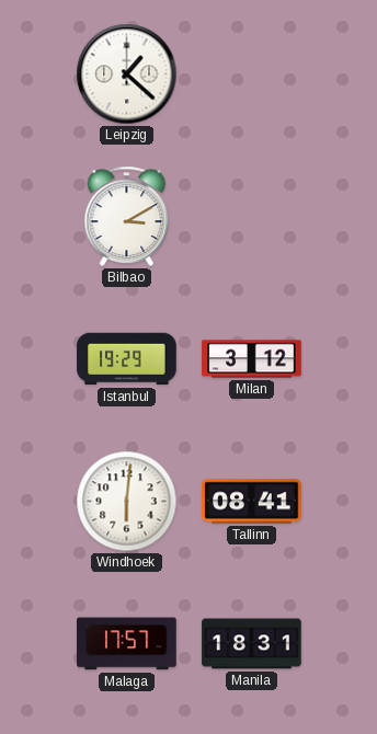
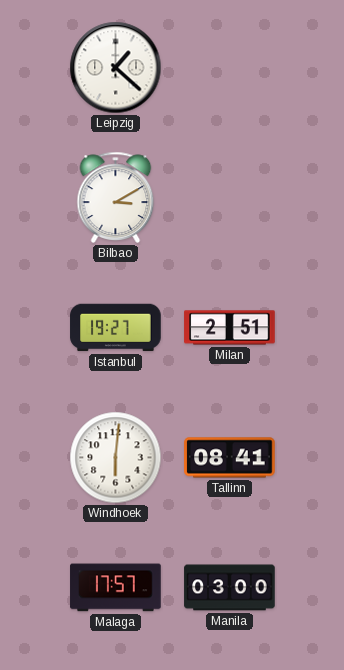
Istanbul: 19:29 -> 19:27 (116, 328)
Milan: 3:12 -> 2:51 (230, 328)
Manila: 18:31 -> 03:00 (230, 588)
